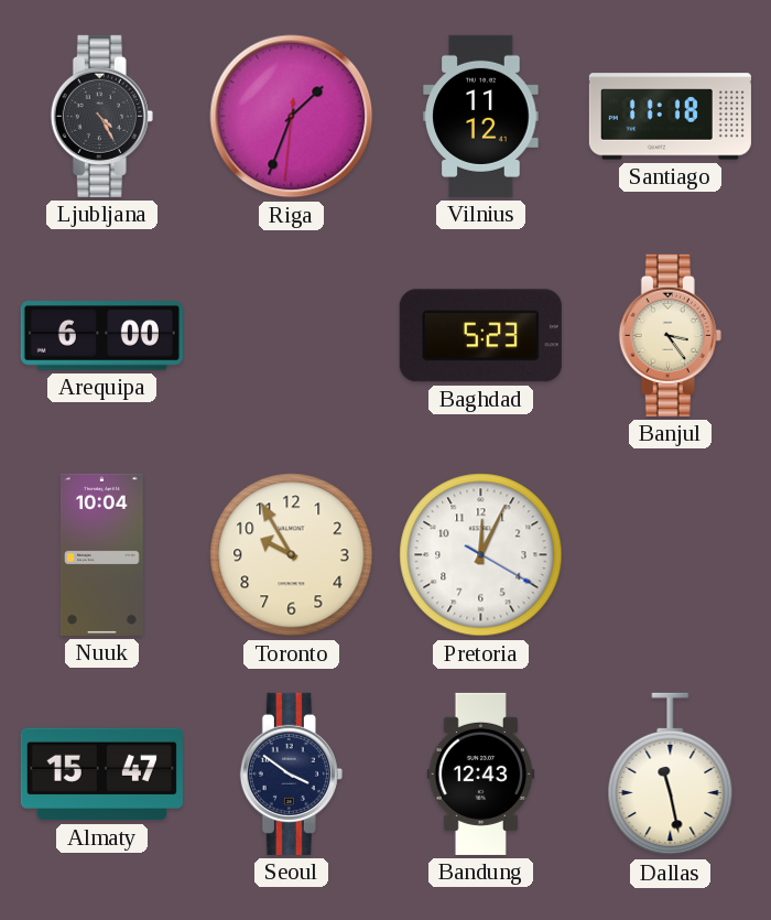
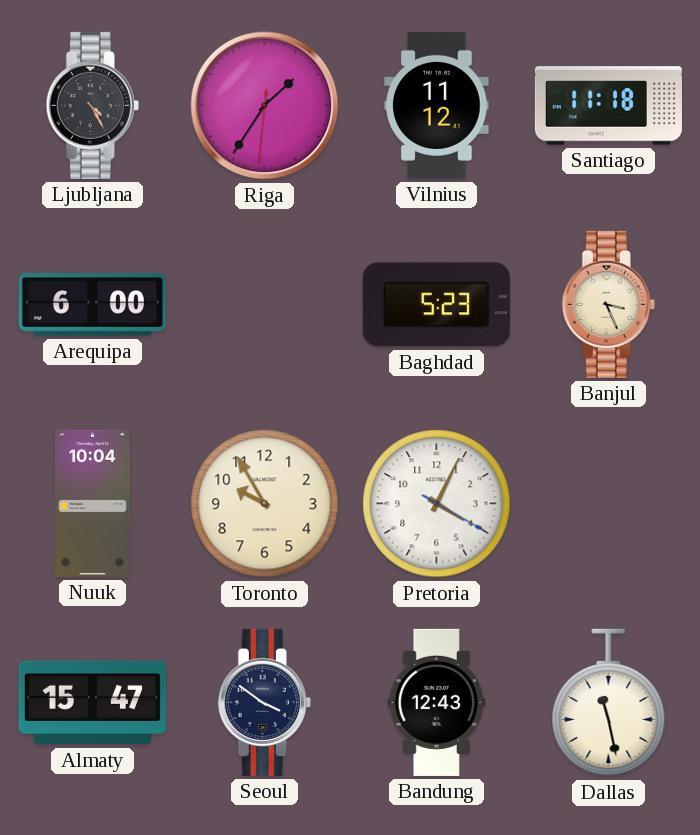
Riga: 1:33 -> 1:35 (265, 106)
Banjul: 3:24 -> 3:26 (608, 304)
Pretoria: 12:04 -> 4:04 (437, 504)
